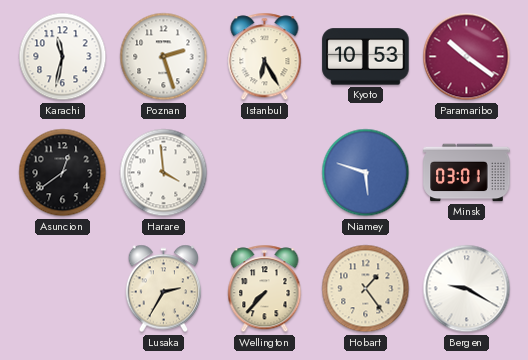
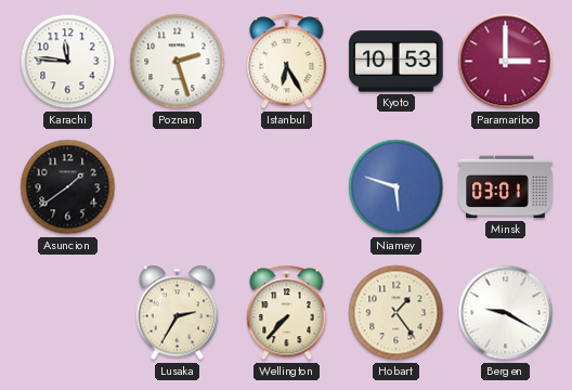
Karachi: 11:32 -> 11:46 (68, 62)
Paramaribo: 10:21 -> 3:00 (506, 62)
Asuncion: 12:39 -> 1:39 (68, 187)
Harare: 3:59 -> none (164, 173)
